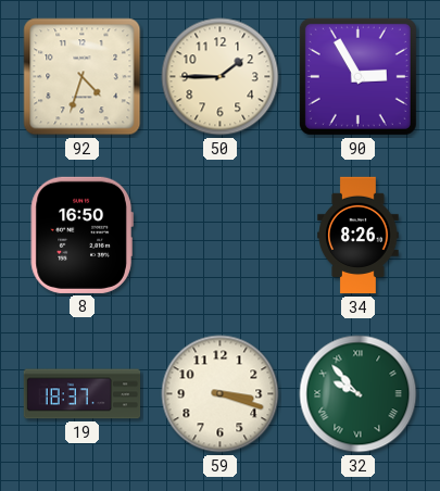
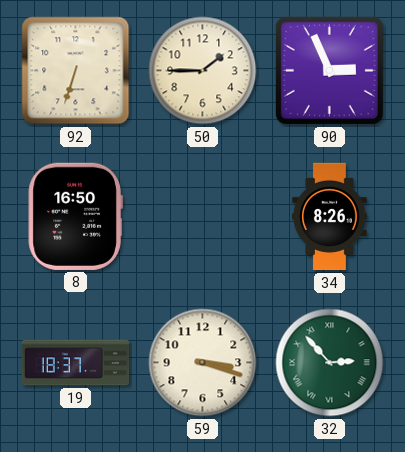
92: 4:33 -> 6:33 (76, 71)
90: 2:55 -> 2:56 (329, 70)
32: 9:53 -> 2:53 (330, 363)
